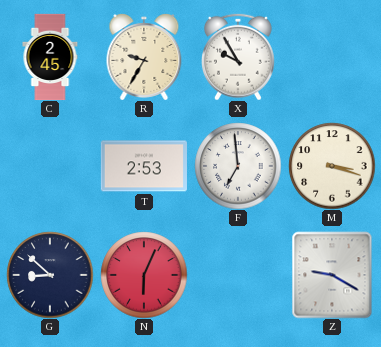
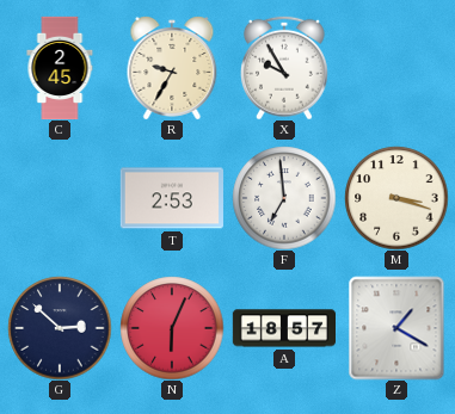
G: 8:52 -> 2:52 (60, 328)
A: none -> 18:57 (283, 328)
Z: 9:20 -> 1:20 (396, 328)
